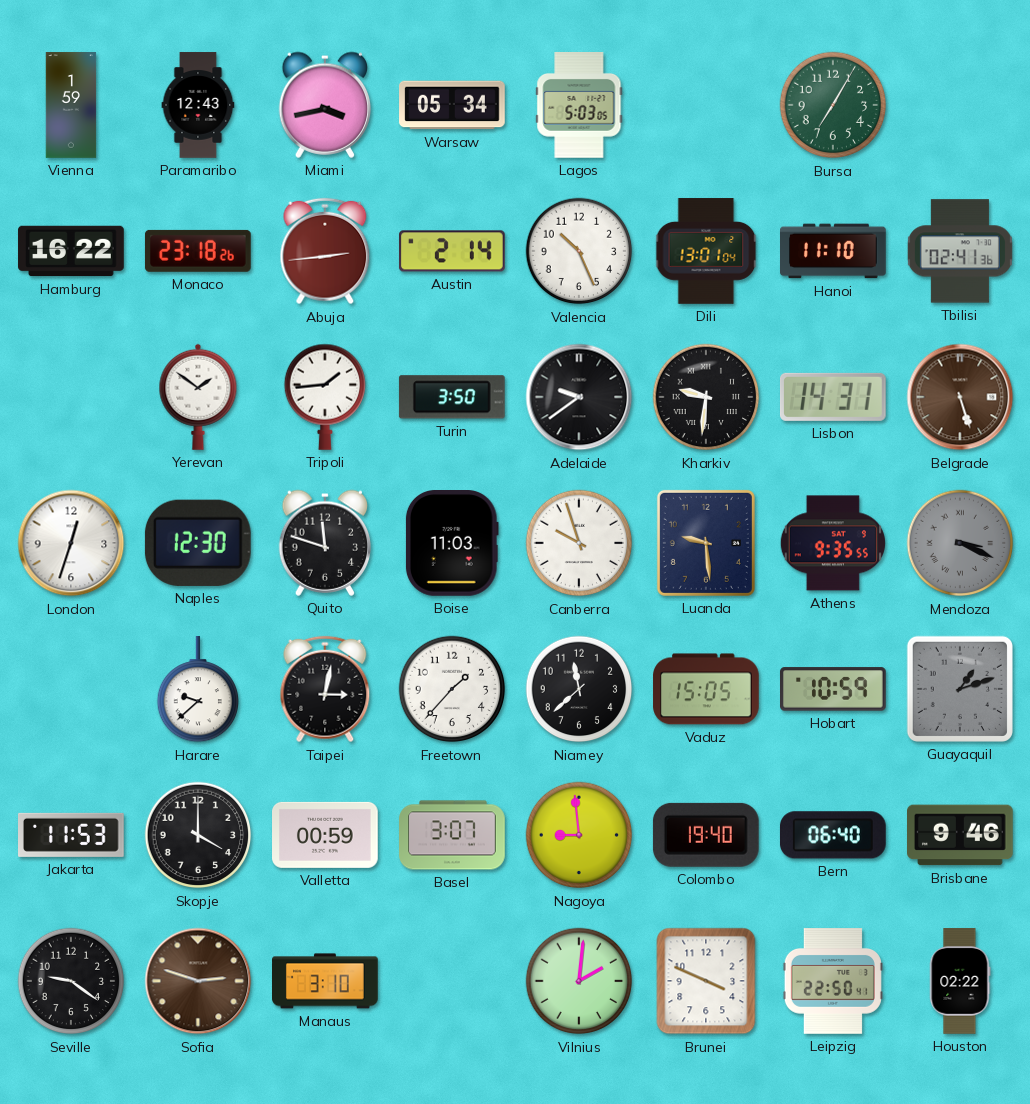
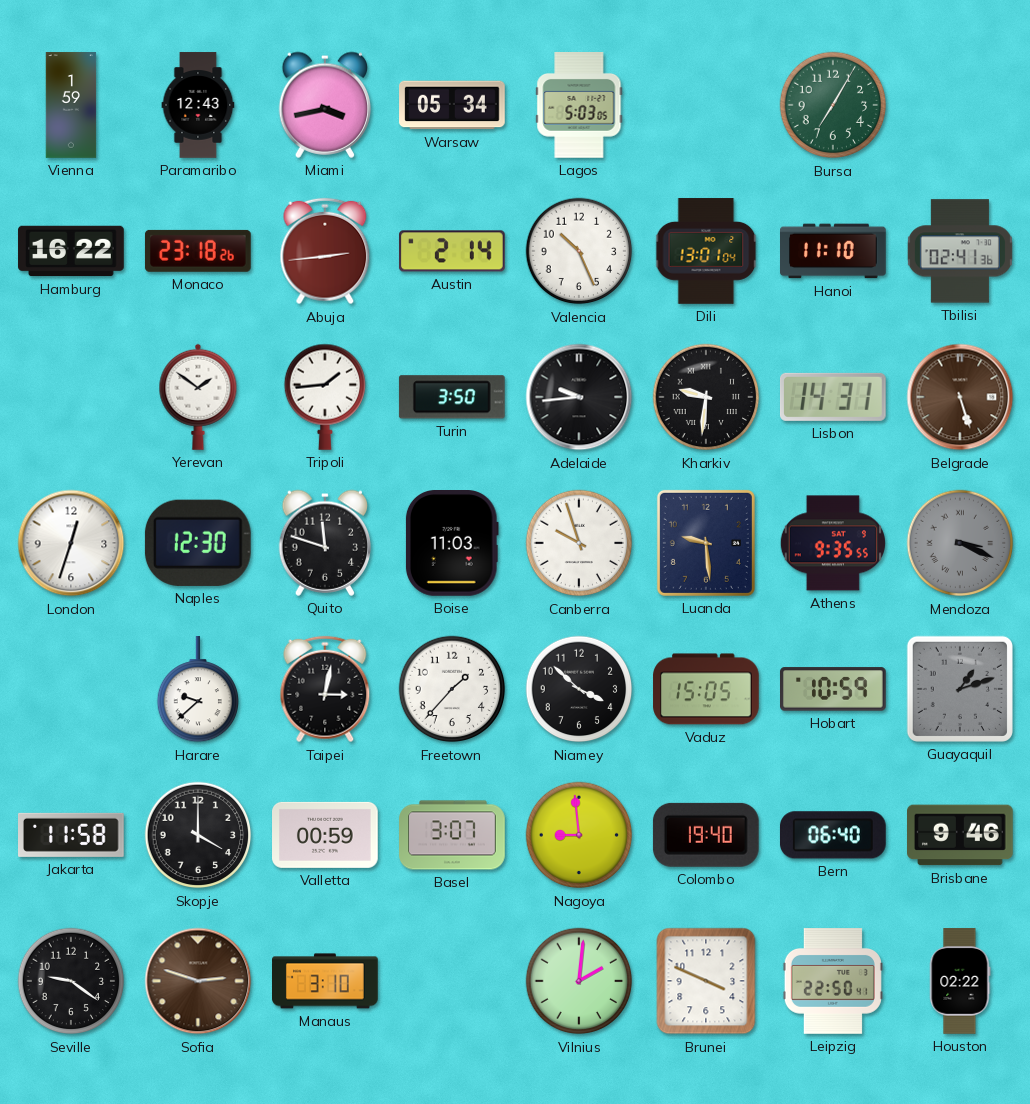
Adelaide: 9:39 -> 9:44 (579, 397)
Niamey: 11:38 -> 3:52 (579, 689)
Jakarta: 11:53 -> 11:58 (72, 835)
